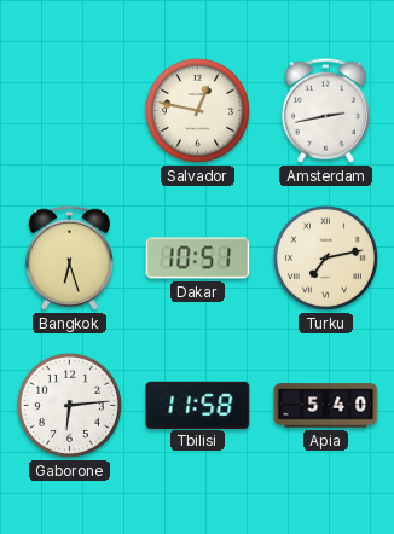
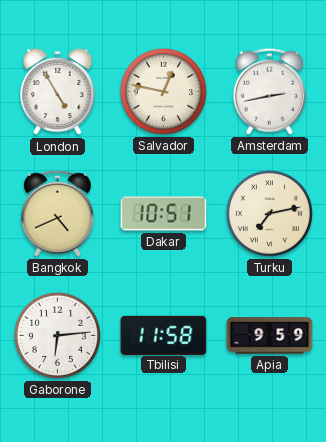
London: none -> 4:55 (58, 92)
Bangkok: 6:27 -> 4:41 (57, 213)
Apia: 5:40 -> 9:59 (270, 336)
